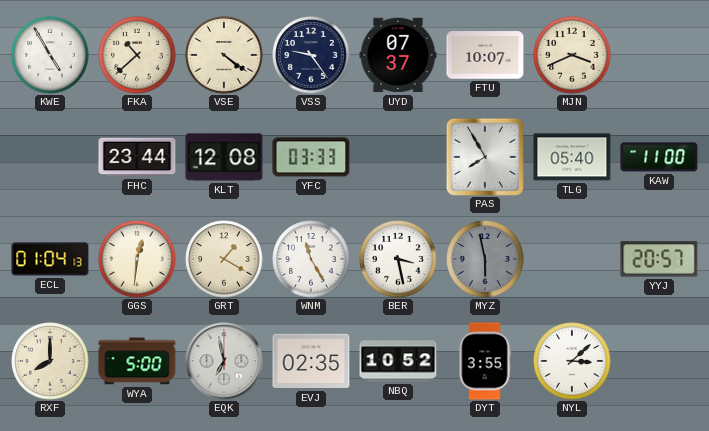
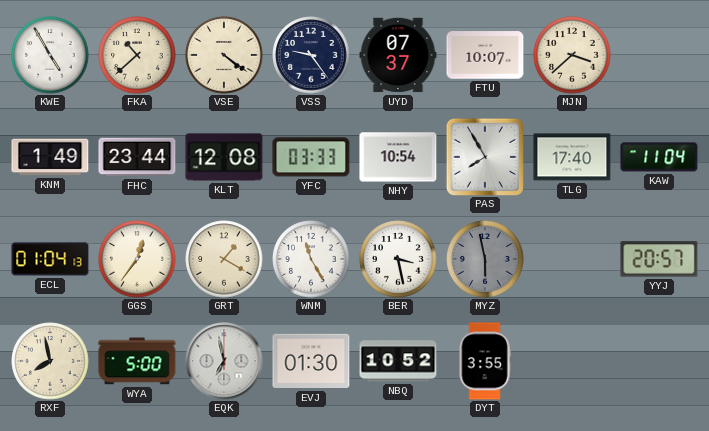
MJN: 3:41 -> 3:38 (572, 55)
KNM: none -> 1:49 (50, 157)
NHY: none -> 10:54 (398, 157)
TLG: 05:40 -> 17:40 (572, 157)
KAW: 11:00 -> 11:04 (659, 157)
GGS: 12:31 -> 12:36 (137, 259)
RXF: 8:00 -> 7:58 (50, 361)
EVJ: 02:35 -> 01:30 (311, 361)
NYL: 3:08 -> none (572, 361)
